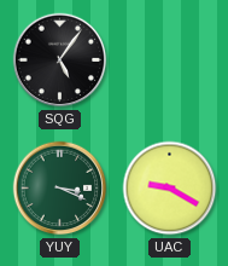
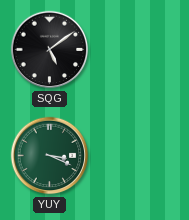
SQG: 5:06 -> 5:09 (50, 50)
UAC: 9:20 -> none (170, 189)
